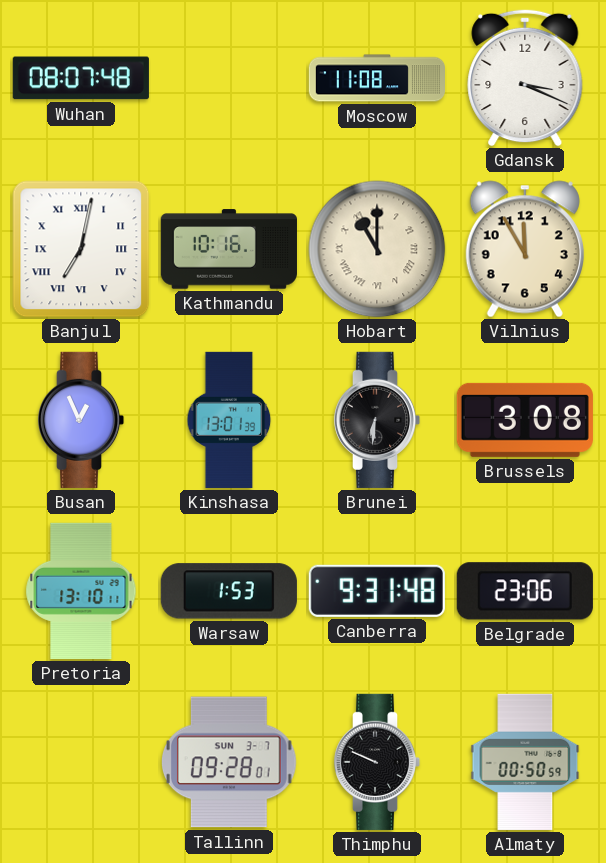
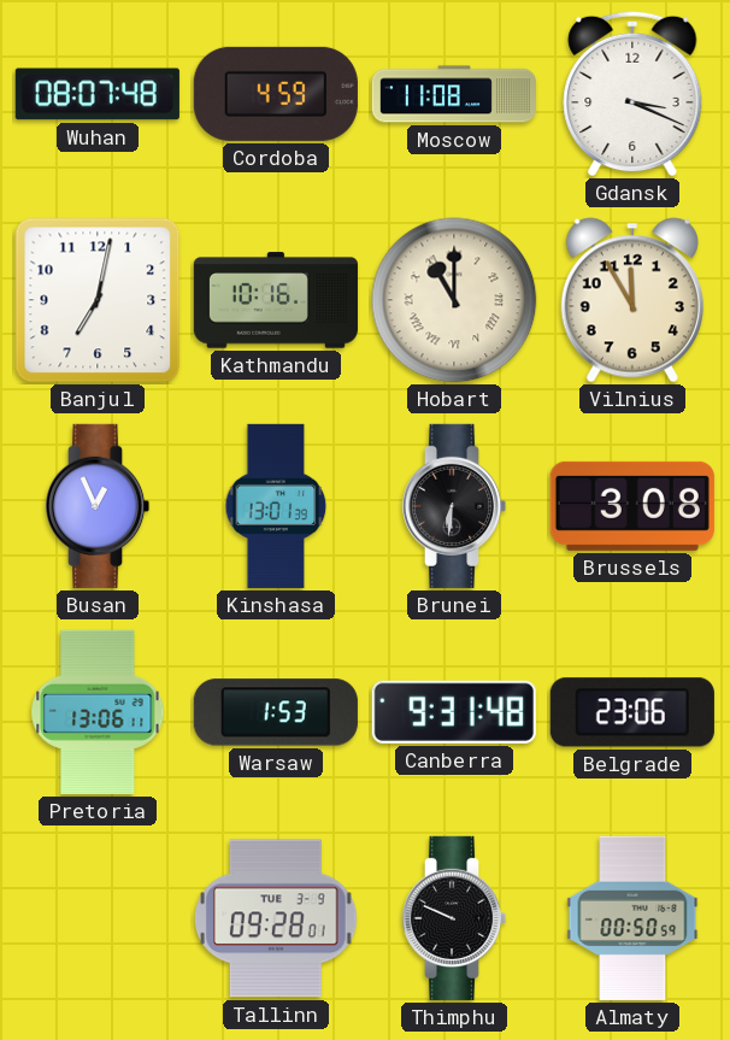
Cordoba: none -> 4:59 (276, 94)
Banjul numerals: Roman -> Arabic (98, 300)
Pretoria: 13:10 -> 13:06 (98, 712)
Tallinn date: SUN 3-7 -> TUE 3-9 (276, 918)
